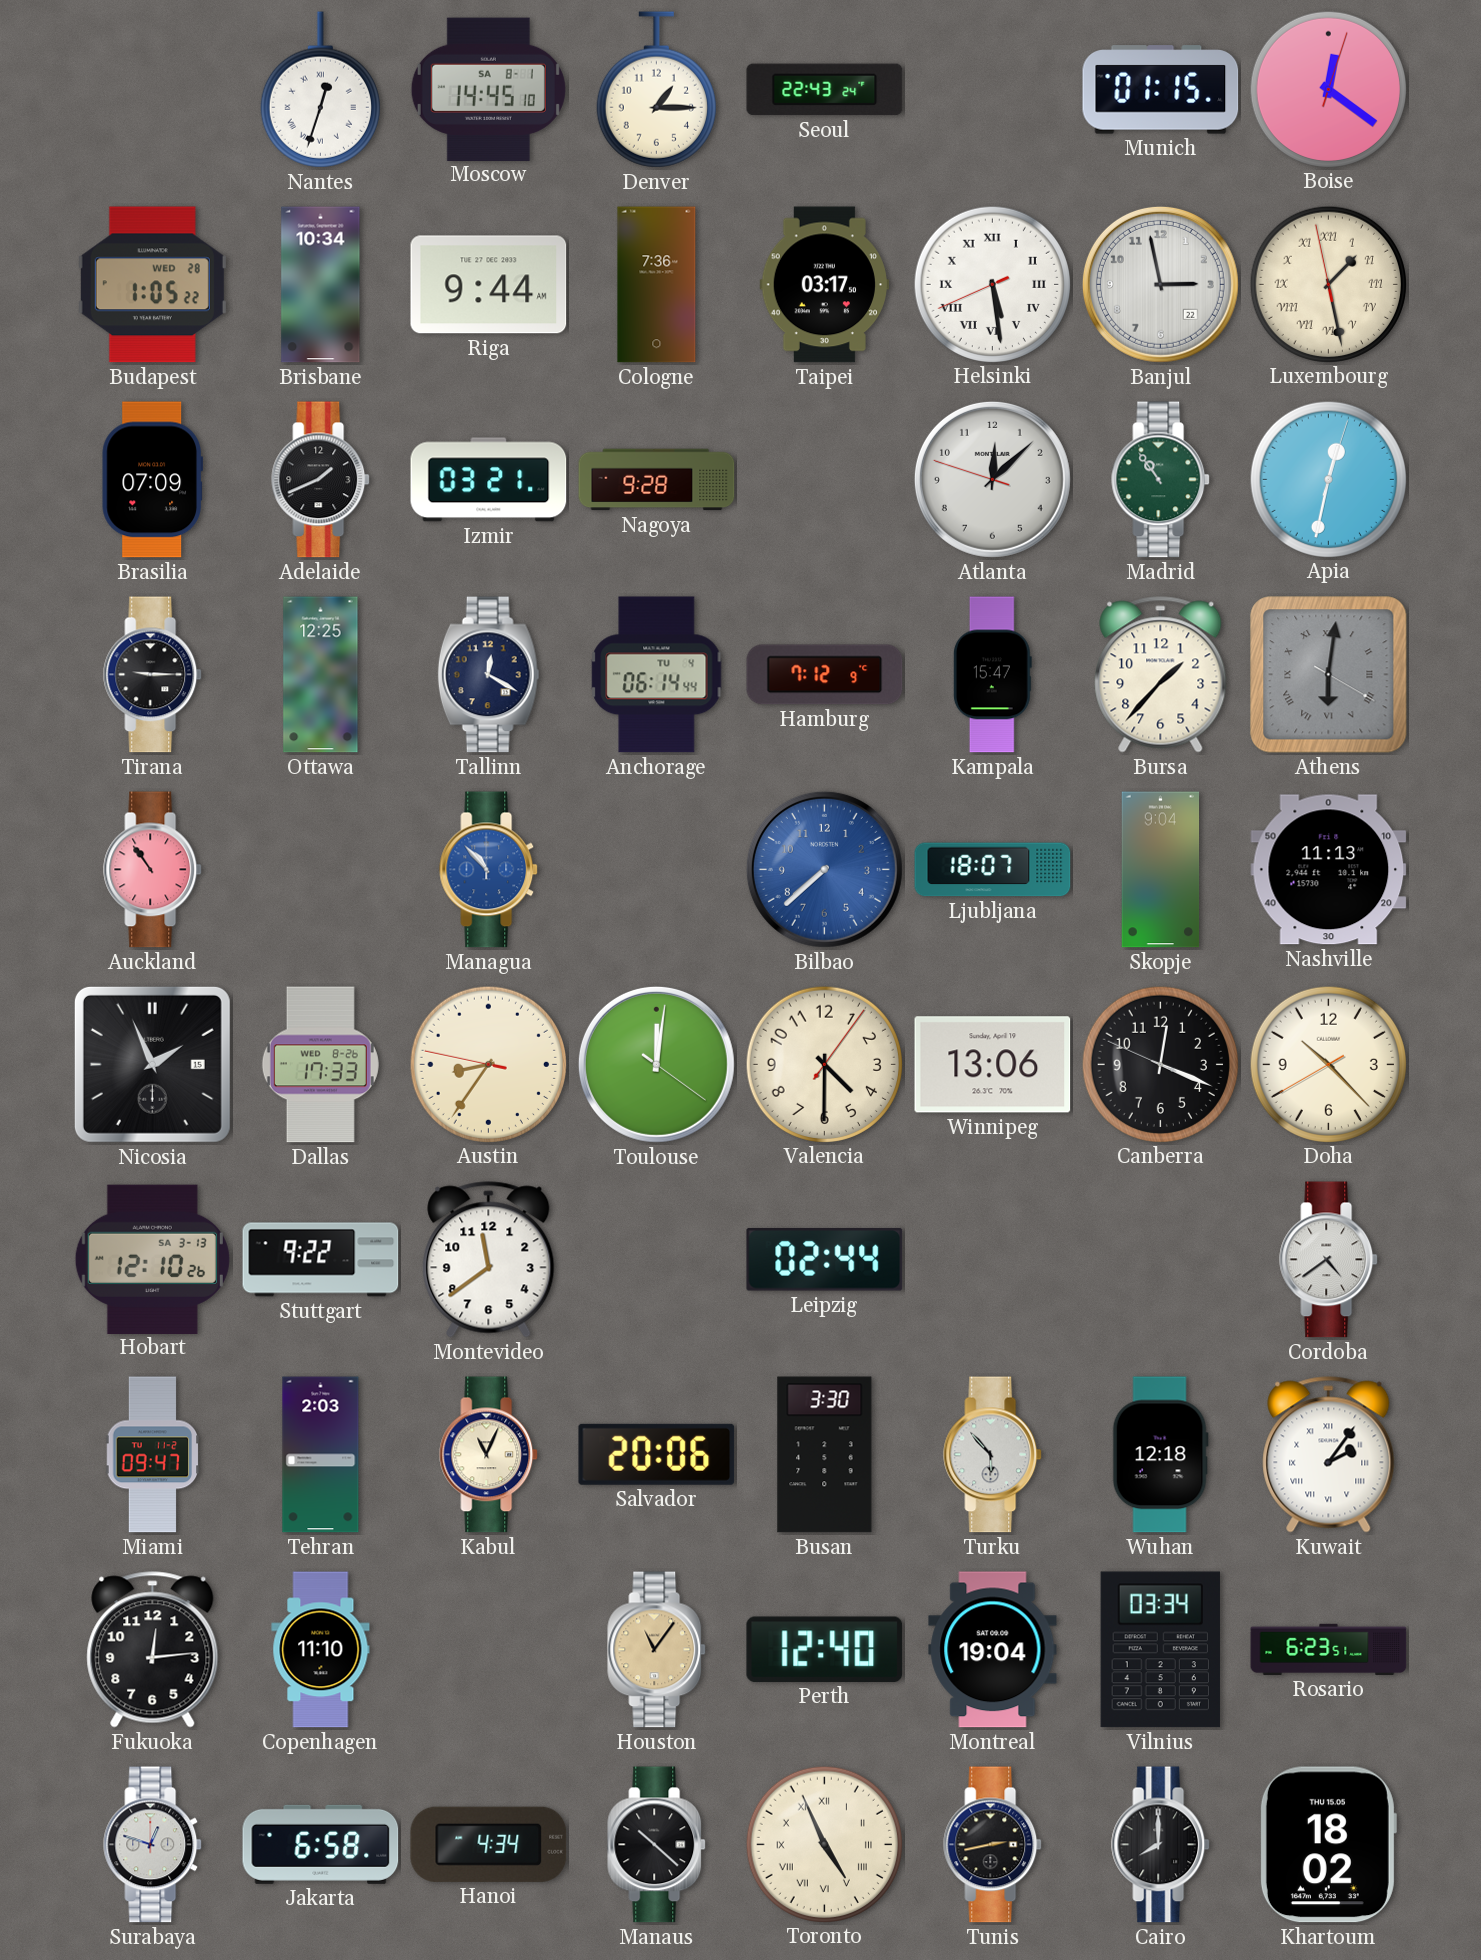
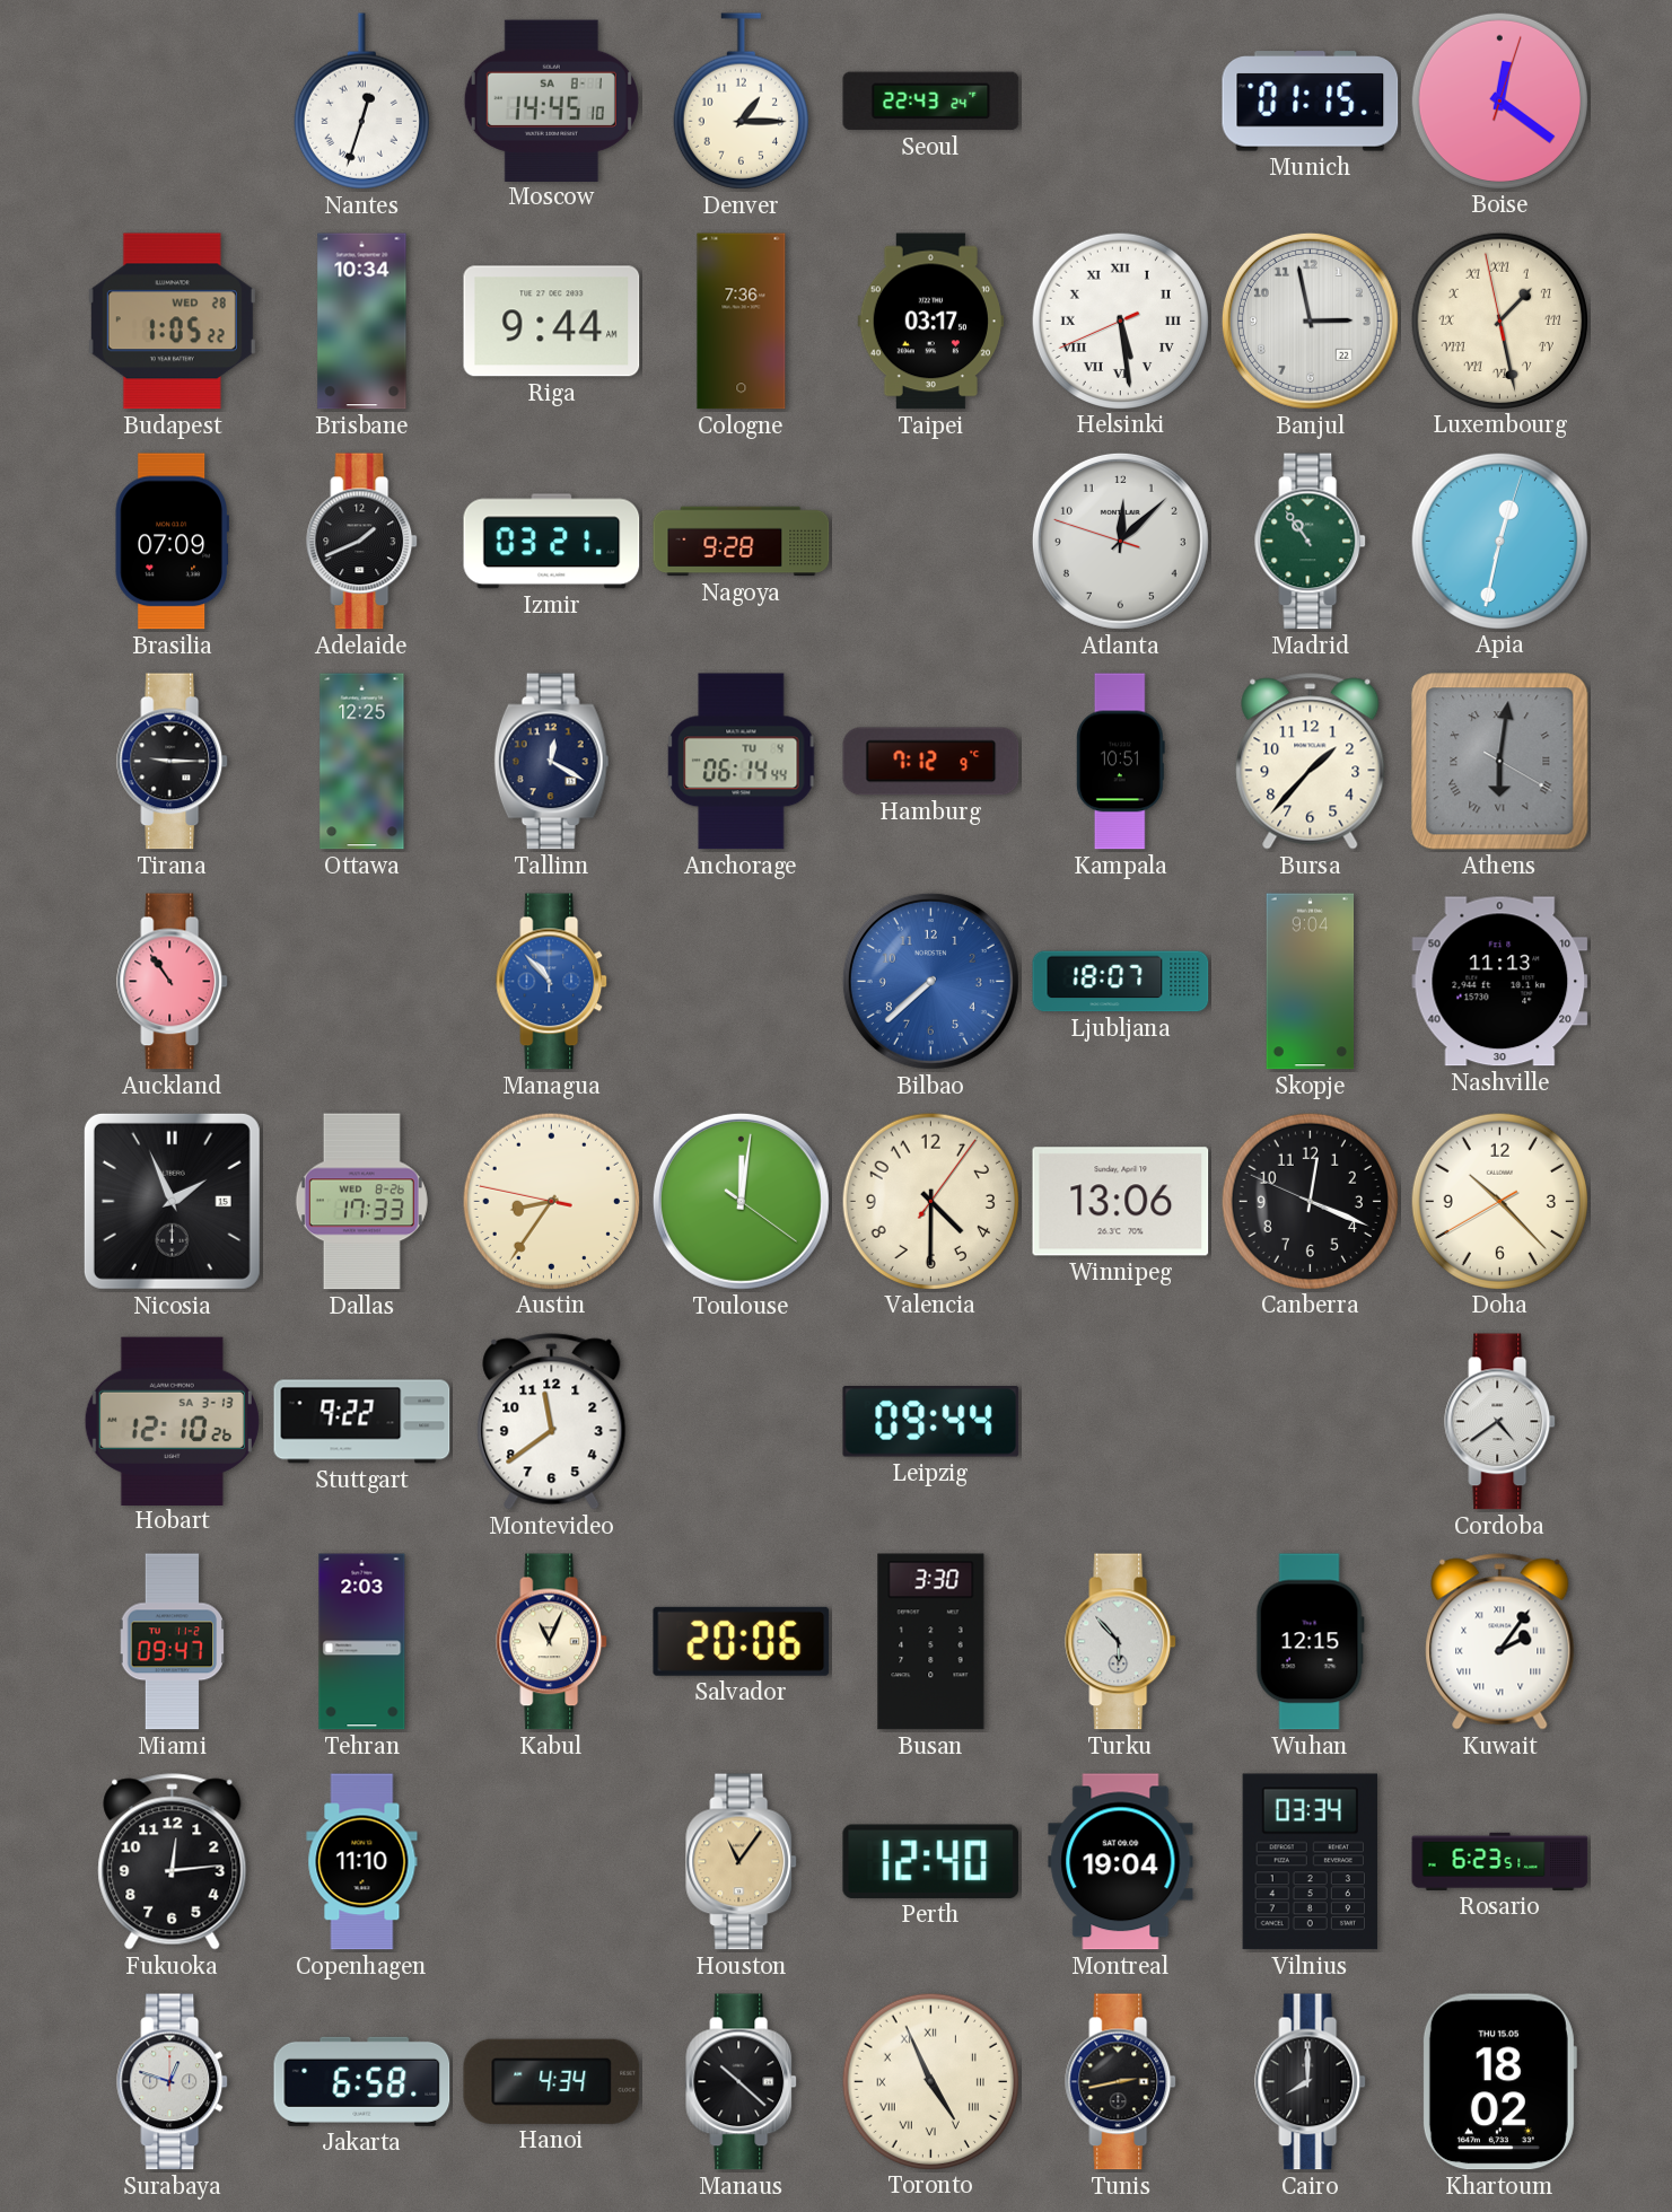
Kampala: 15:47 -> 10:51 (1120, 762)
Leipzig: 02:44 -> 09:44 (931, 1422)
Wuhan: 12:18 -> 12:15 (1310, 1642)
